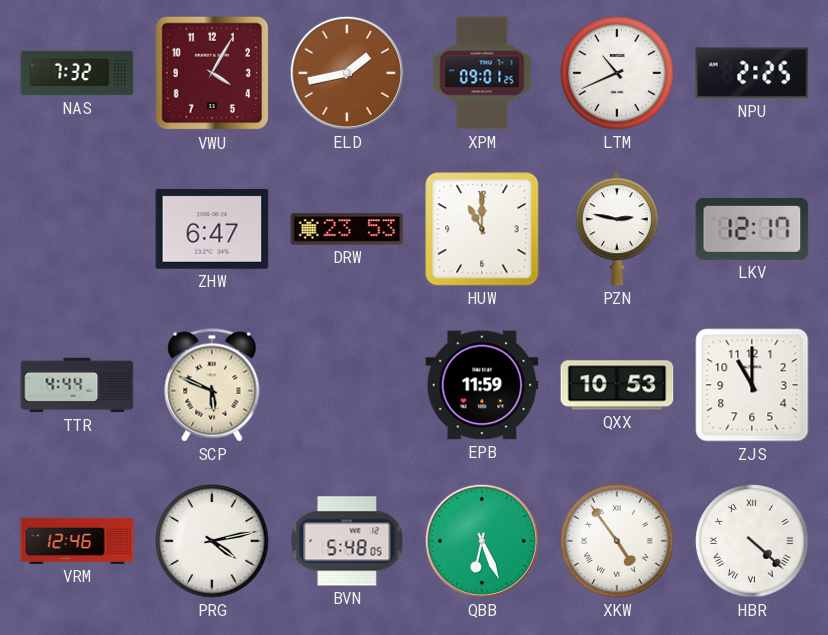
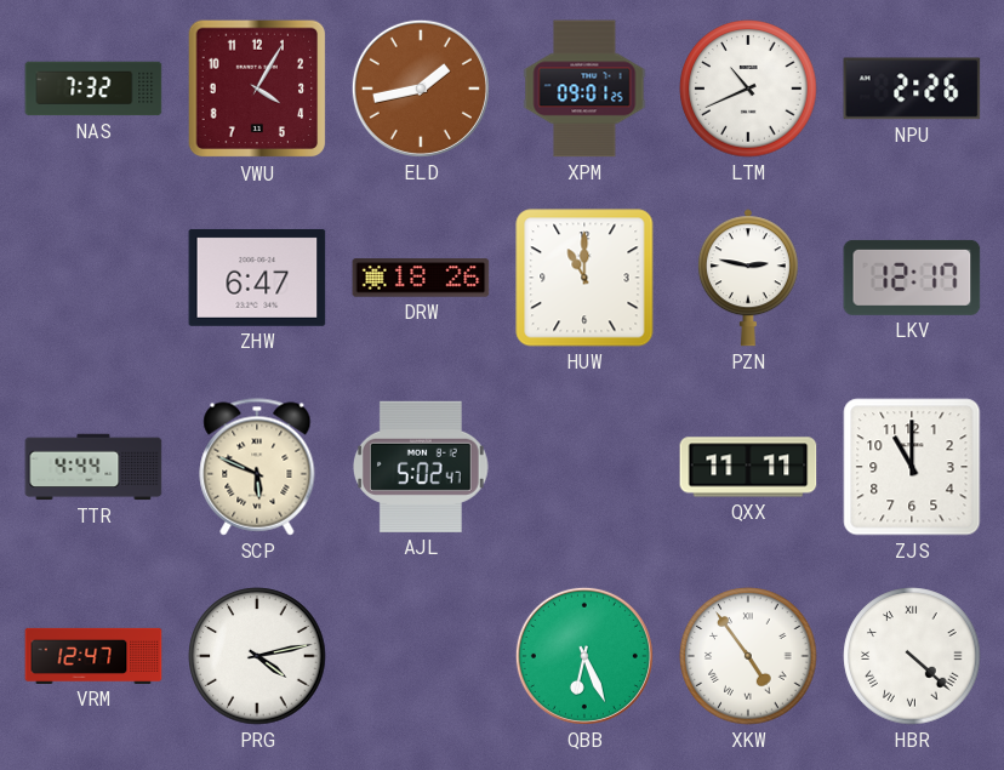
NPU: 2:25 -> 2:26 (912, 89)
DRW: 23:53 -> 18:26 (421, 278)
AJL: none -> 5:02 (421, 467)
EPB: 11:59 -> none (482, 385)
QXX: 10:53 -> 11:11 (748, 467)
VRM: 12:46 -> 12:47 (93, 656)
BVN: 5:48 -> none (347, 541)
